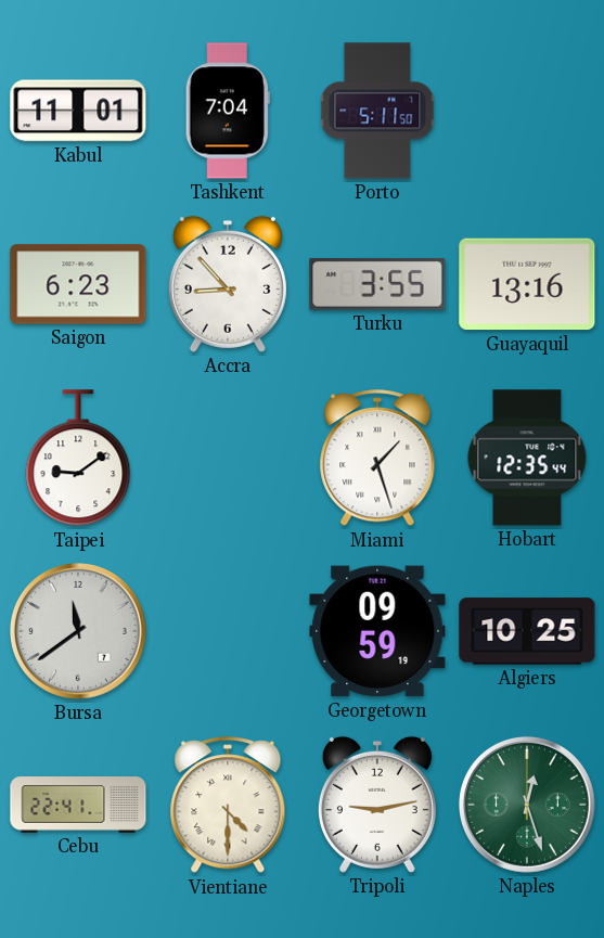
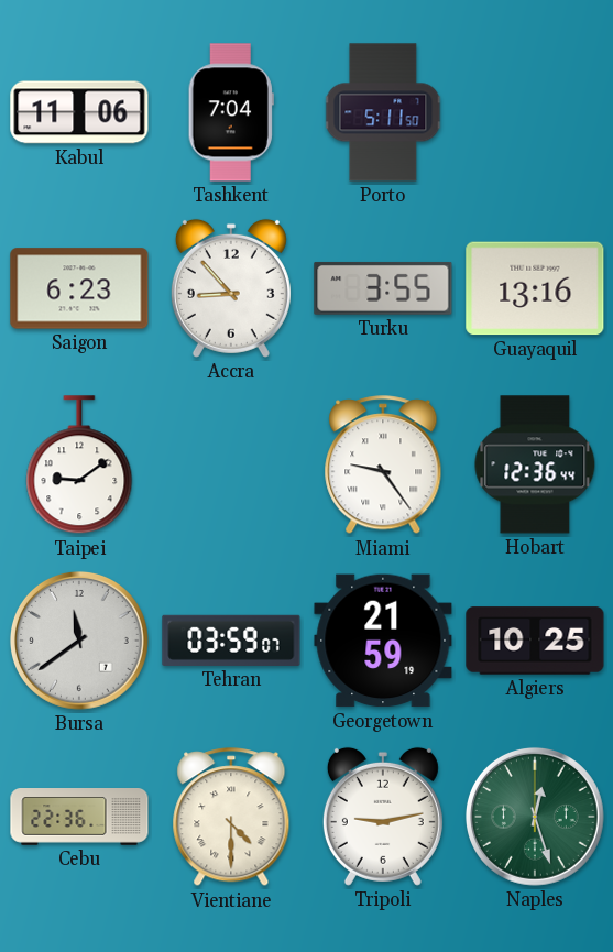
Kabul: 11:01 -> 11:06 (79, 112)
Miami: 1:27 -> 9:24 (383, 466)
Hobart: 12:35 -> 12:36 (535, 464)
Tehran: none -> 03:59 (231, 641)
Georgetown: 09:59 -> 21:59 (383, 641)
Cebu: 22:41 -> 22:36 (79, 817)
